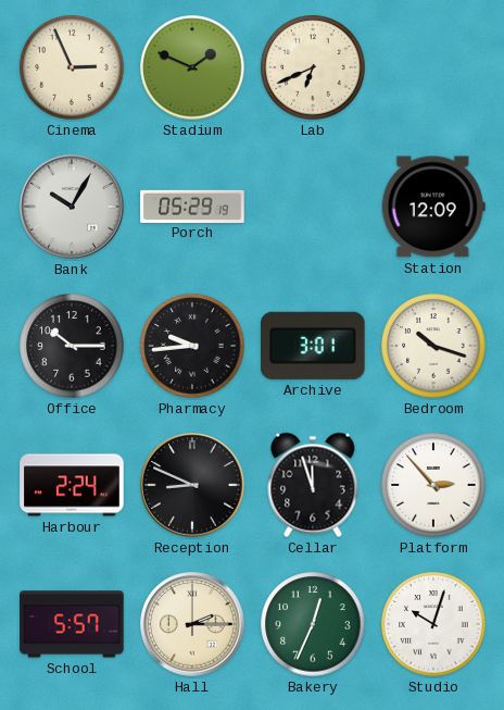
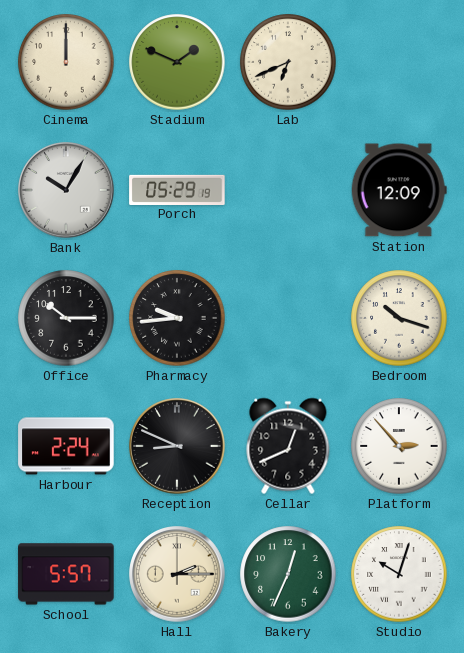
Cinema: 2:56 -> 12:00 (66, 62)
Archive: 3:01 -> none (313, 346)
Cellar: 11:57 -> 12:41 (288, 446)
